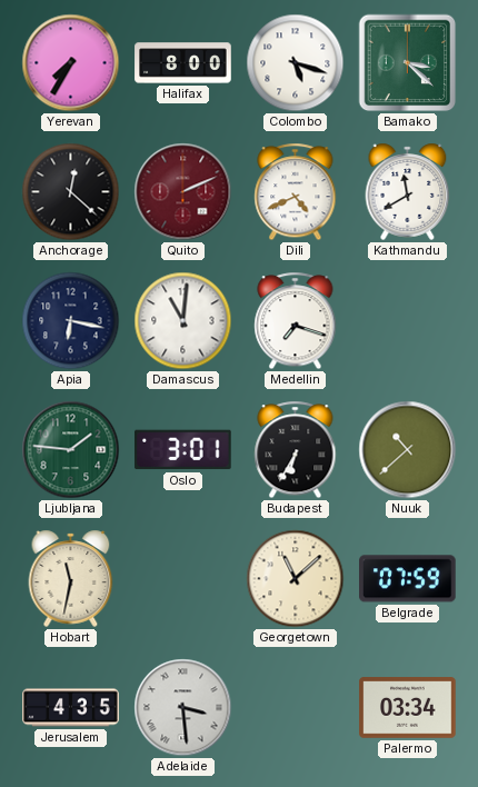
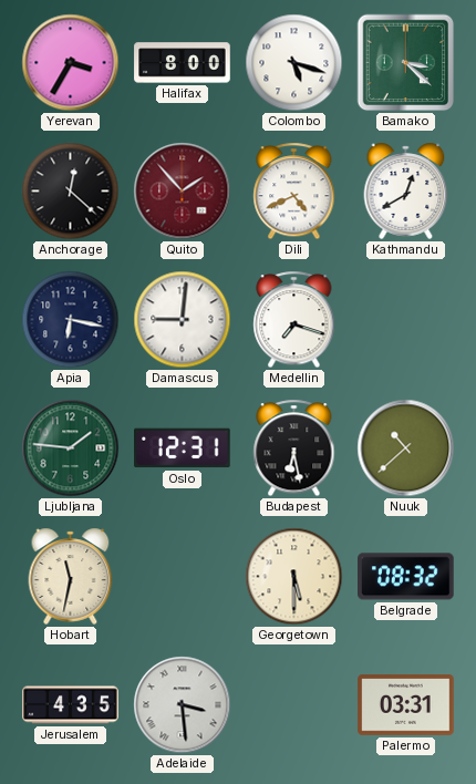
Yerevan: 7:35 -> 3:35 (71, 63)
Quito: 2:11 -> 1:53 (183, 192)
Kathmandu: 11:40 -> 12:40 (406, 190)
Damascus: 11:01 -> 9:01 (183, 320)
Oslo: 3:01 -> 12:31 (183, 448)
Budapest: 6:35 -> 6:28 (294, 448)
Georgetown: 11:08 -> 5:30 (294, 577)
Belgrade: 07:59 -> 08:32 (406, 577)
Palermo: 03:34 -> 03:31 (406, 705)
